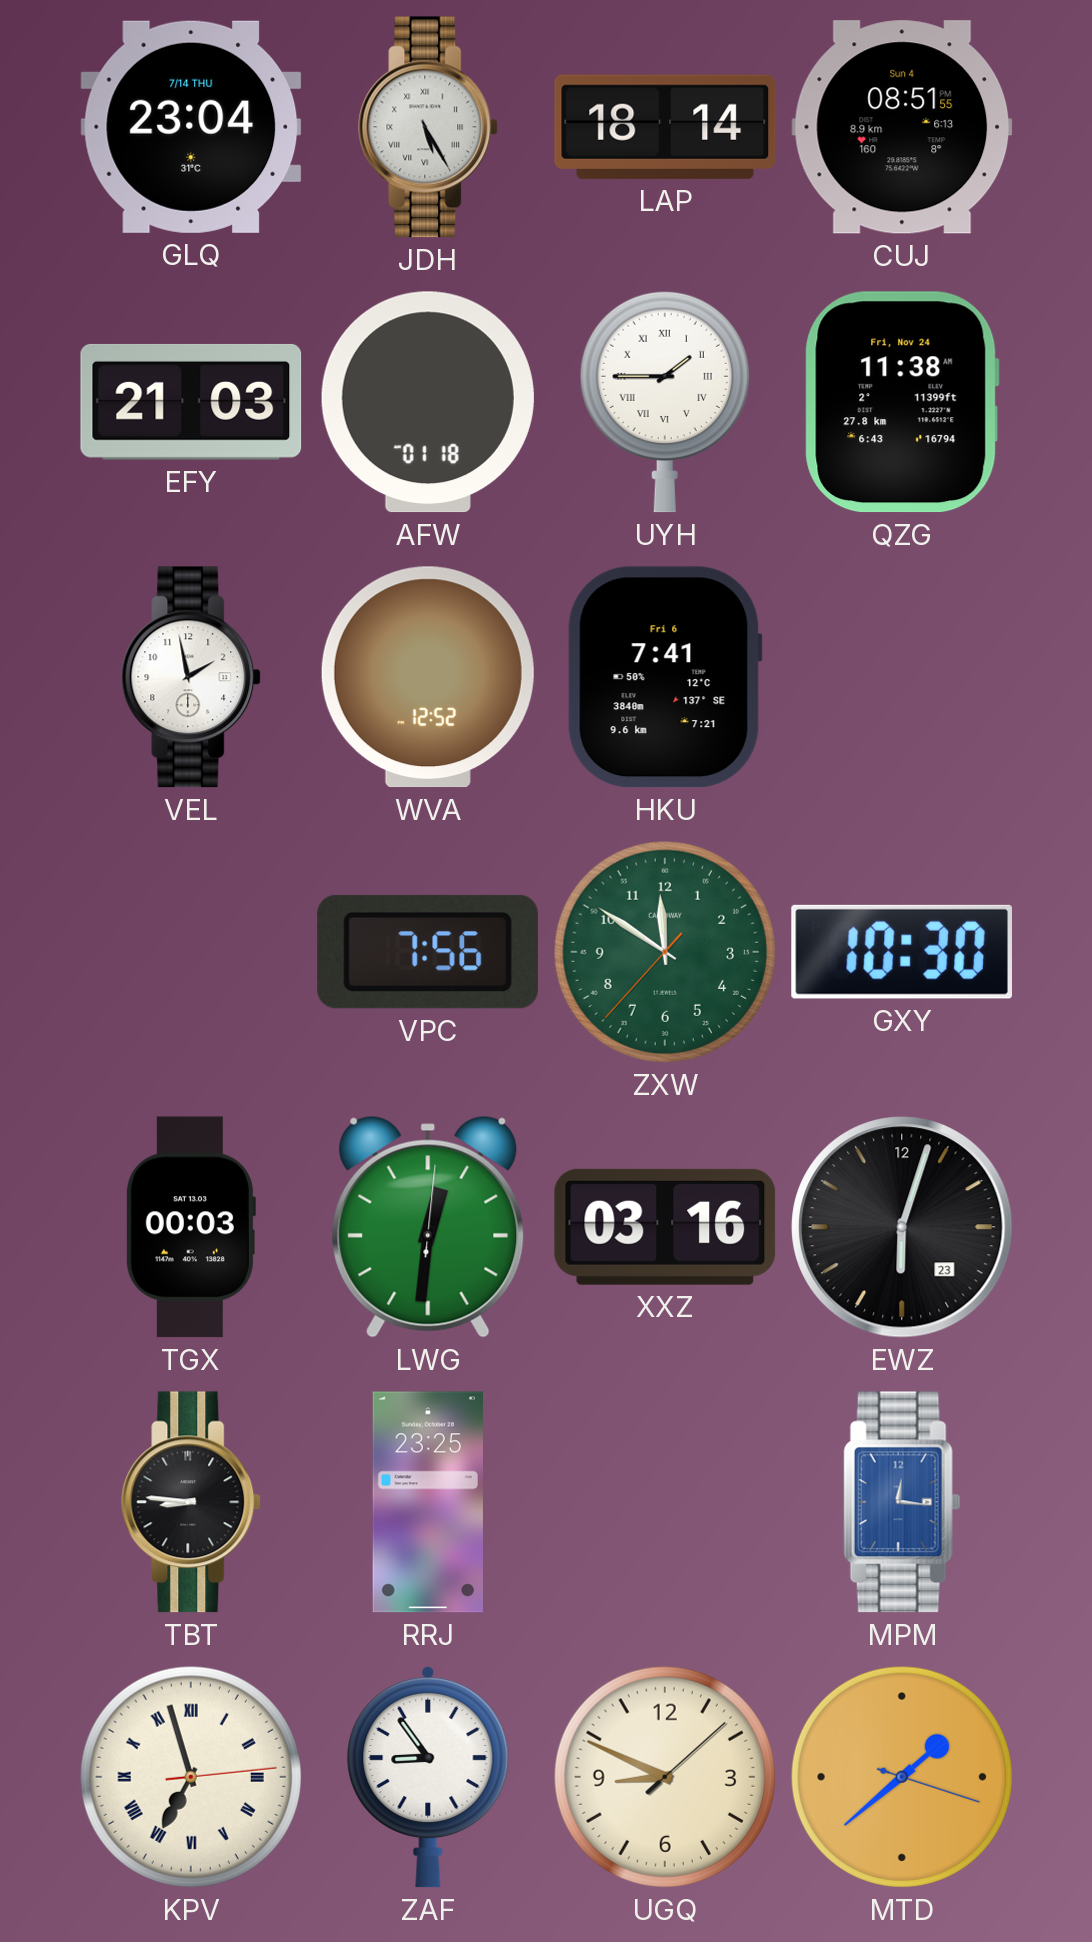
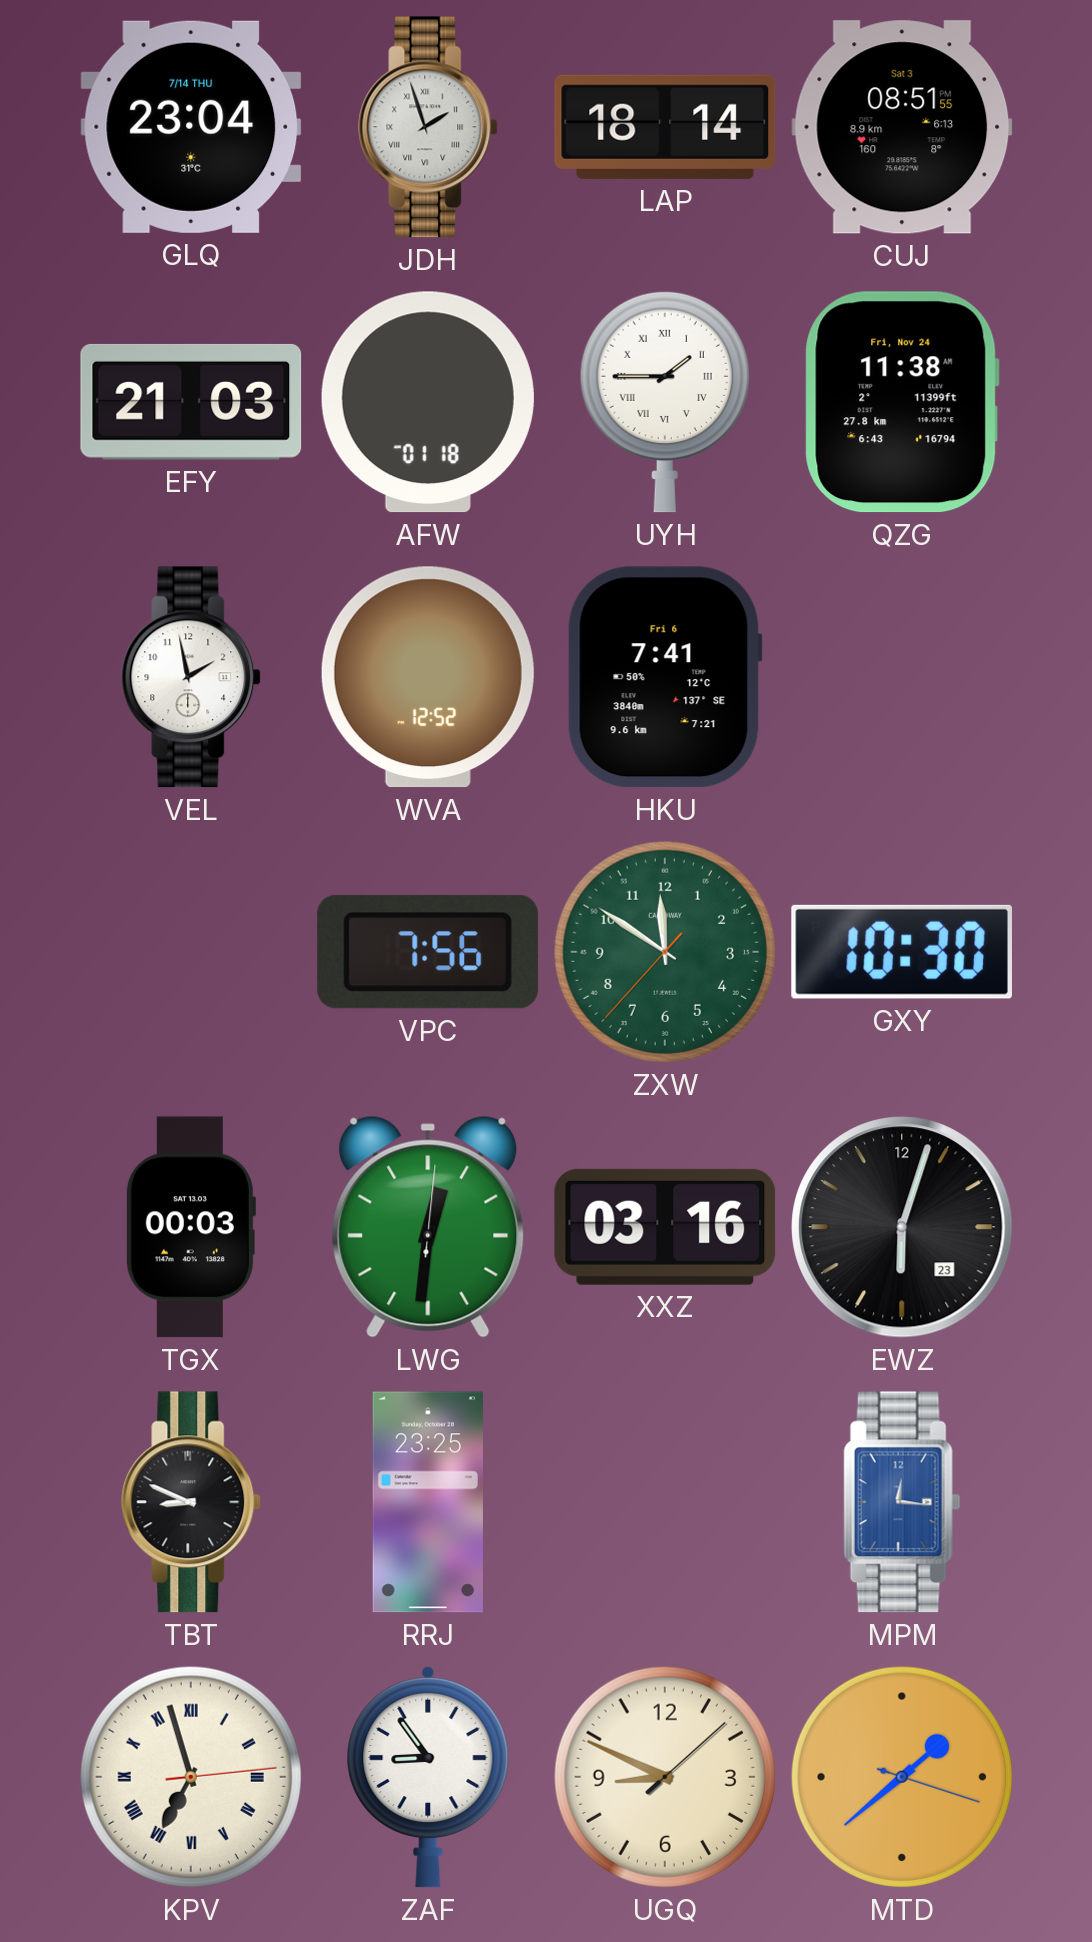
JDH: 5:25 -> 1:57 (429, 127)
CUJ date: Sun 4 -> Sat 3 (902, 127)
TBT: 8:46 -> 8:49 (192, 1502)
